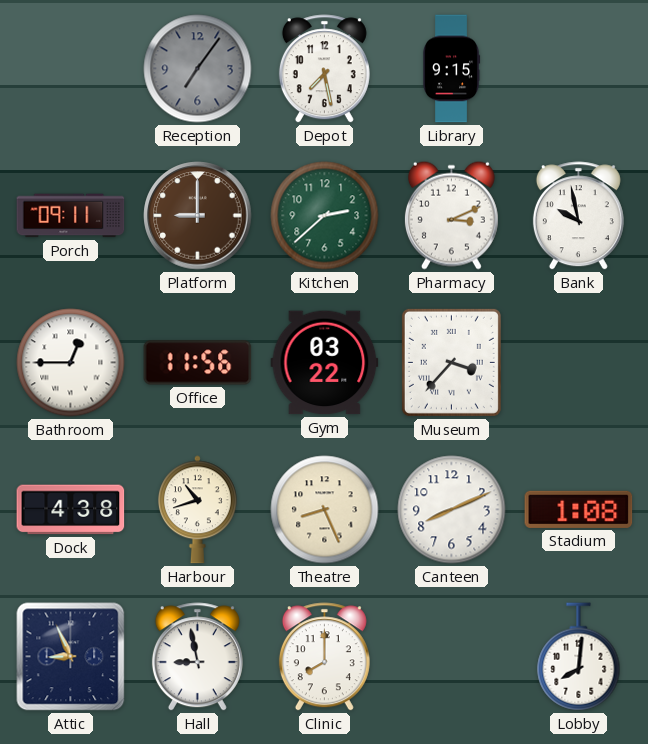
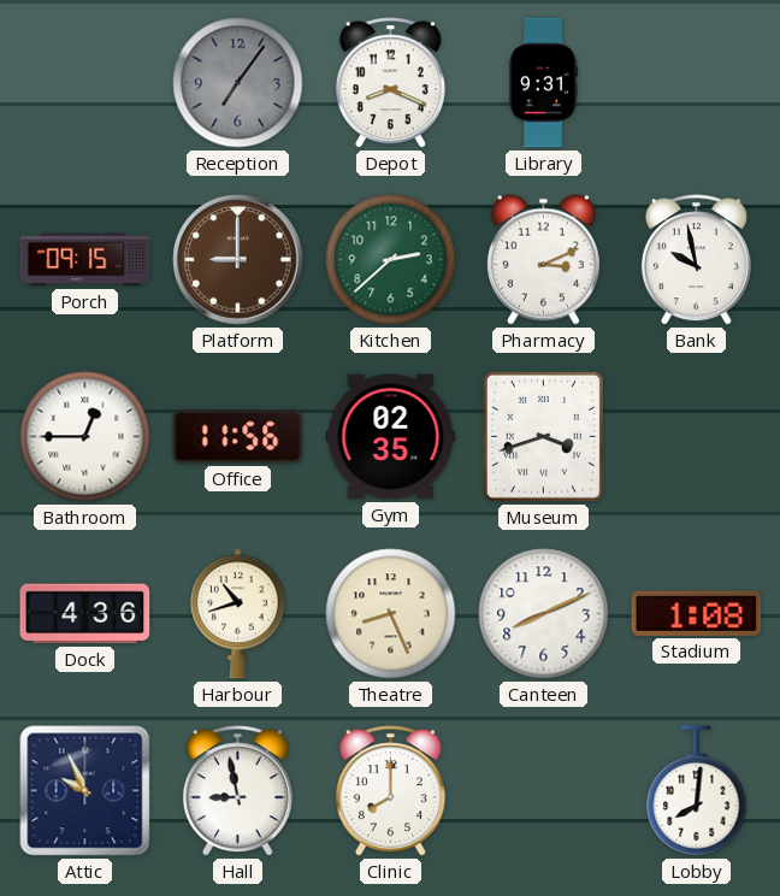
Depot: 7:28 -> 8:19 (390, 83)
Library: 9:15 -> 9:31 (543, 83)
Porch: 09:11 -> 09:15 (85, 260)
Gym: 03:22 -> 02:35 (391, 437)
Museum: 3:37 -> 3:42 (543, 436)
Dock: 4:38 -> 4:36 (85, 614)
Attic: 8:56 -> 9:56 (85, 791)
